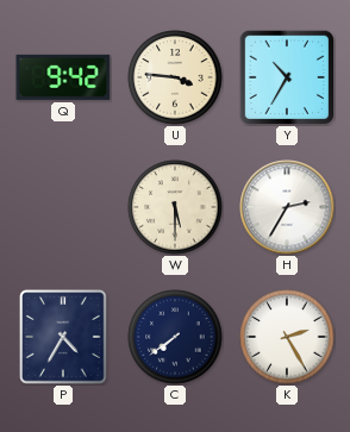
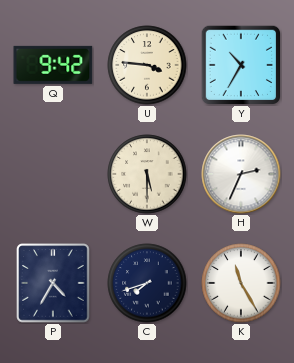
H: 2:35 -> 2:34 (241, 174)
C: 7:39 -> 7:42 (147, 283)
K: 2:25 -> 11:25 (241, 283)
